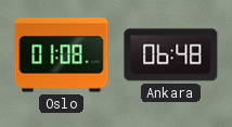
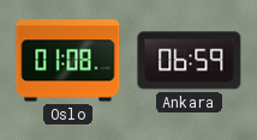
Ankara: 06:48 -> 06:59 (190, 61)
